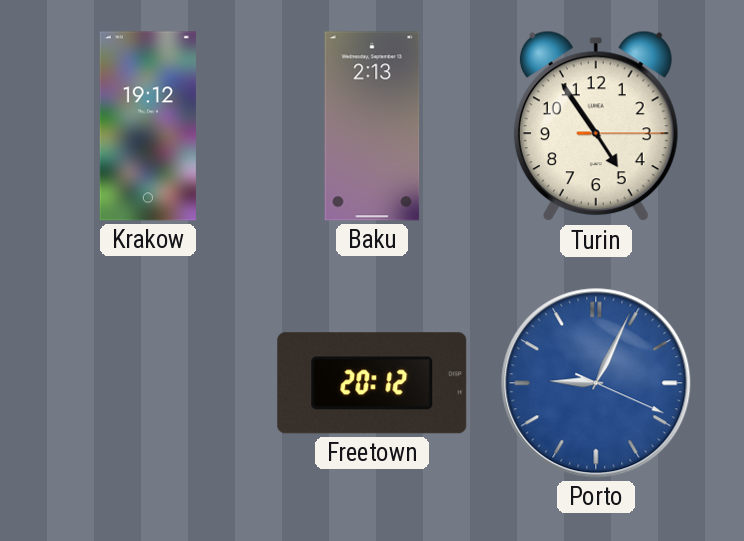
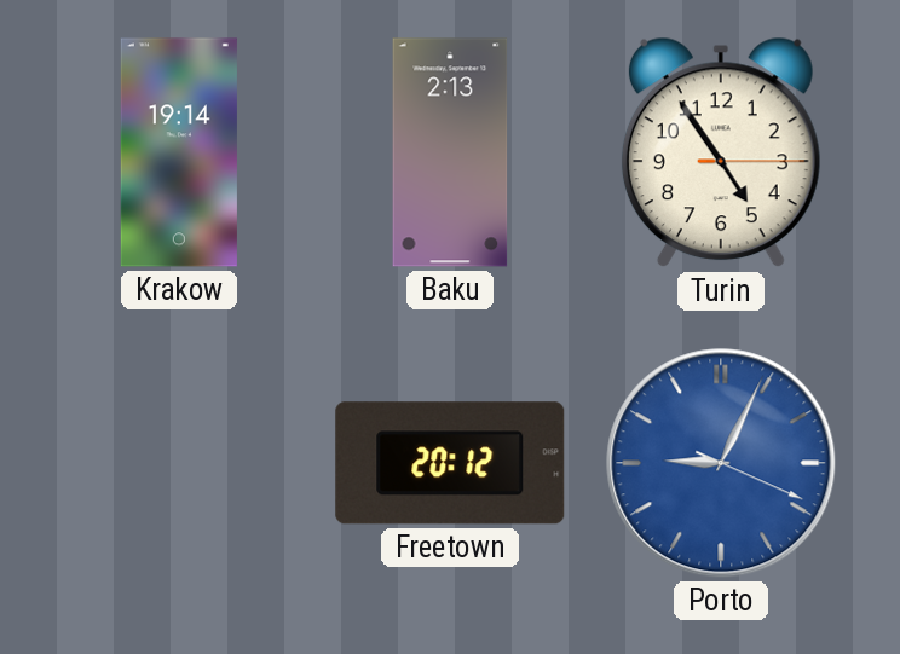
Krakow: 19:12 -> 19:14 (179, 152)
